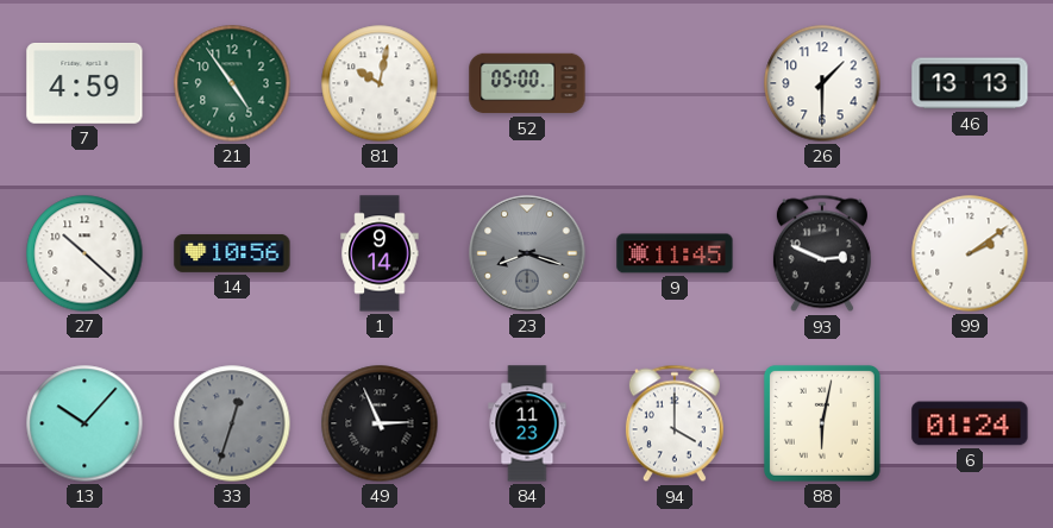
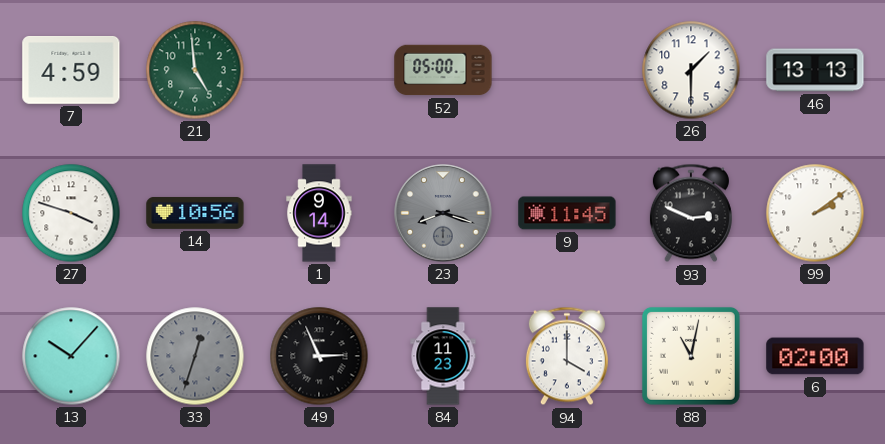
21: 4:54 -> 4:59 (195, 70)
81: 10:02 -> none (380, 83)
27: 10:22 -> 3:48 (71, 213)
88: 6:02 -> 11:02 (691, 356)
6: 01:24 -> 02:00 (815, 356)
